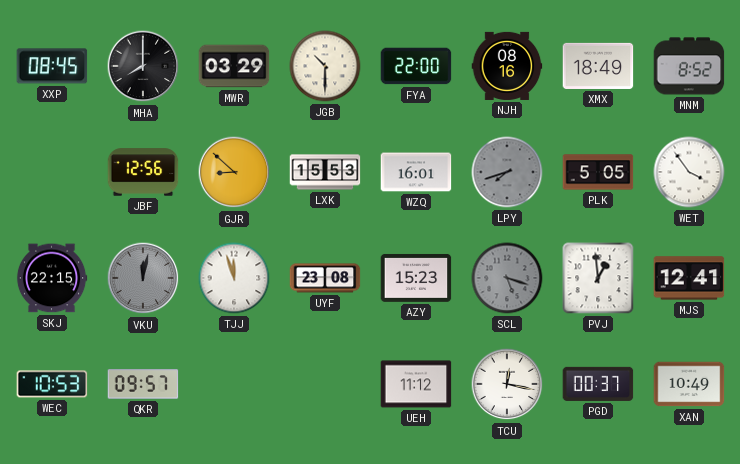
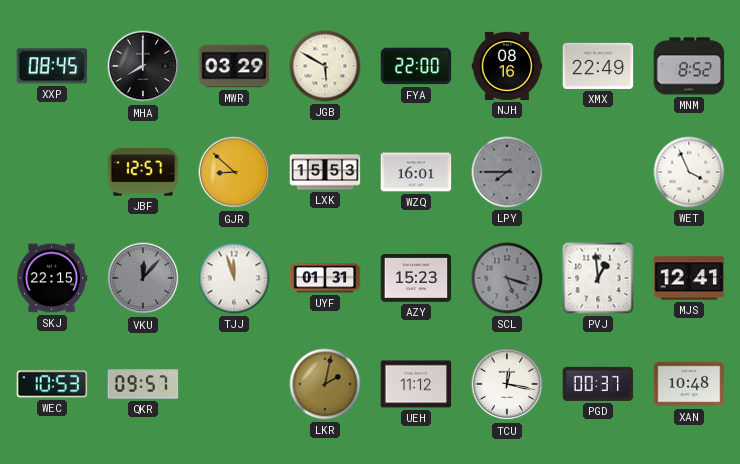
JGB: 10:30 -> 5:50 (325, 66)
XMX: 18:49 -> 22:49 (598, 66)
JBF: 12:56 -> 12:57 (143, 172)
LPY: 7:42 -> 7:45 (507, 172)
PLK: 5:05 -> none (598, 172)
WET: 3:54 -> 3:56 (689, 172)
VKU: 12:02 -> 12:07 (143, 278)
UYF: 23:08 -> 01:31 (325, 278)
LKR: none -> 2:02 (325, 384)
XAN: 10:49 -> 10:48 (689, 384)
